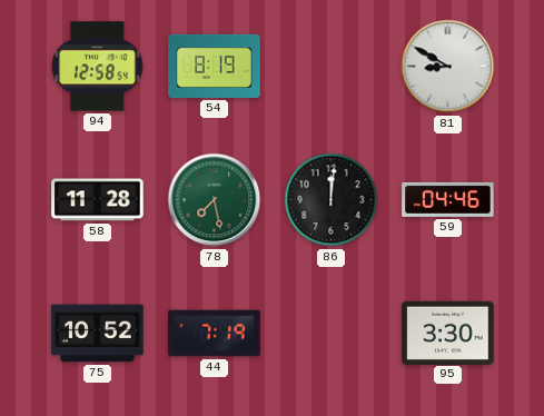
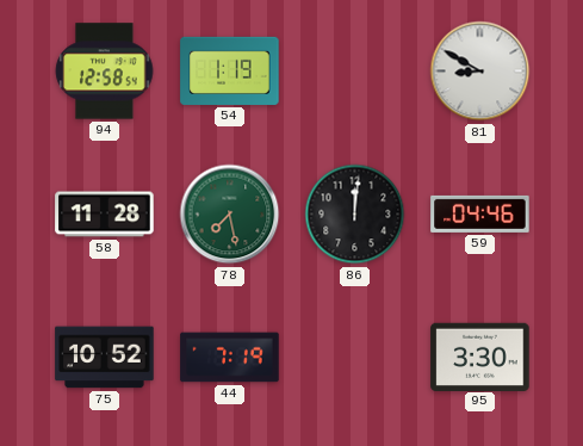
54: 8:19 -> 1:19 (230, 70)
